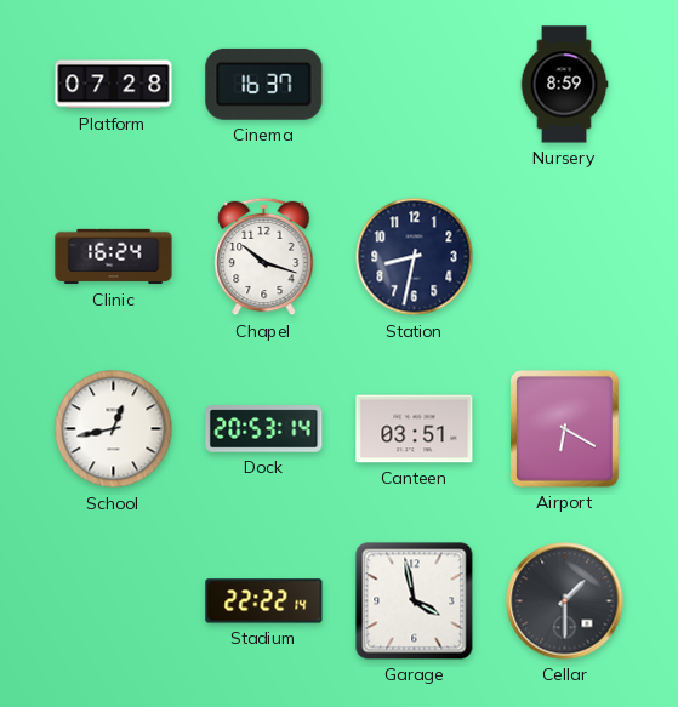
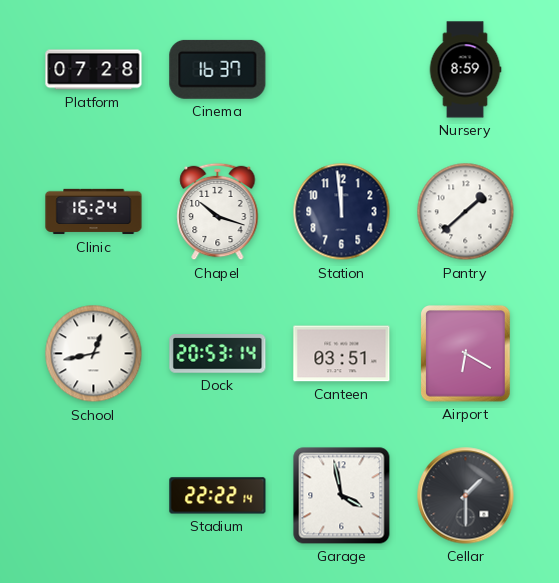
Station: 8:32 -> 11:59 (342, 212)
Pantry: none -> 1:38 (466, 212)
